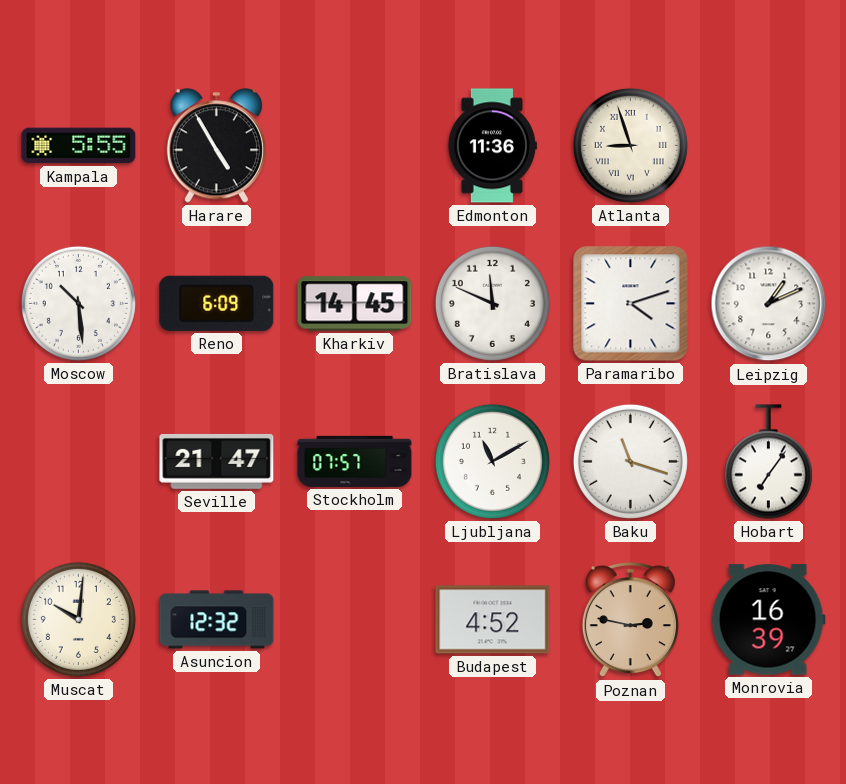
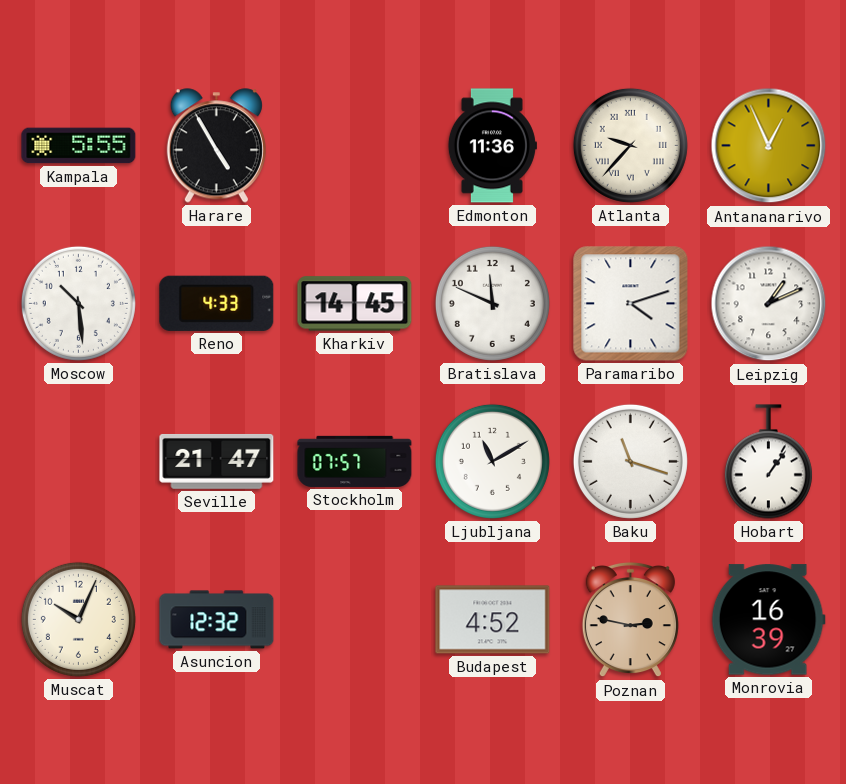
Atlanta: 8:57 -> 9:37 (630, 145)
Antananarivo: none -> 12:56 (769, 146)
Reno: 6:09 -> 4:33 (217, 303)
Hobart: 7:06 -> 1:06 (768, 462)
Muscat: 10:01 -> 10:04 (78, 619)
